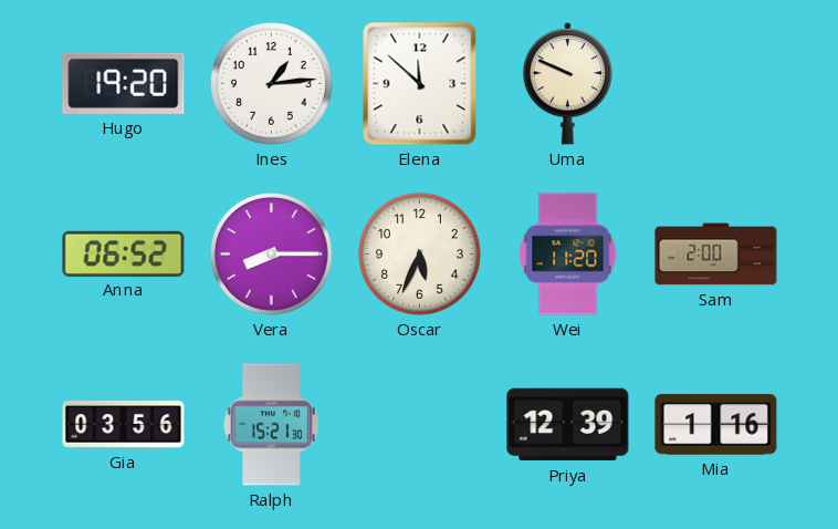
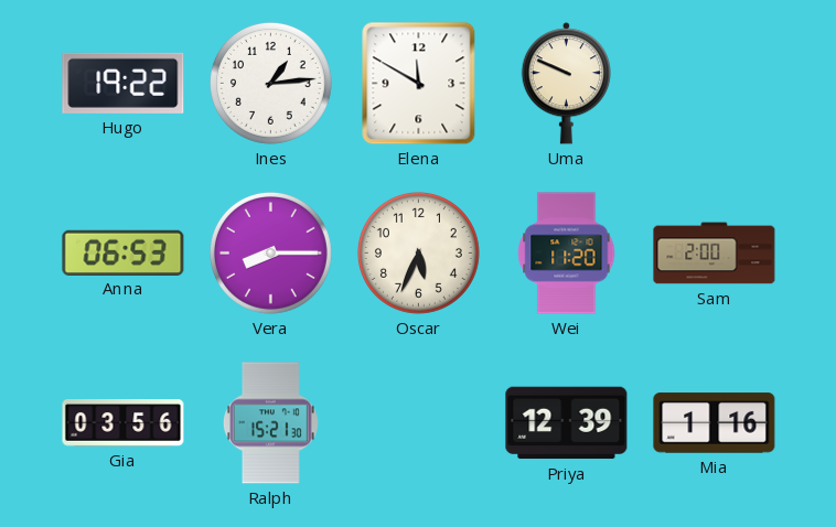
Hugo: 19:20 -> 19:22 (124, 83)
Elena: 11:52 -> 11:50 (419, 84)
Anna: 06:52 -> 06:53 (124, 252)
